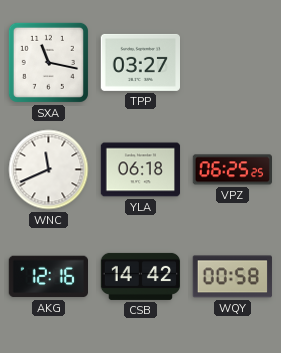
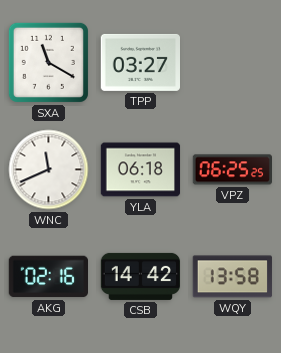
SXA: 11:17 -> 11:20 (48, 62)
AKG: 12:16 -> 02:16 (48, 277)
WQY: 00:58 -> 13:58 (232, 277)
